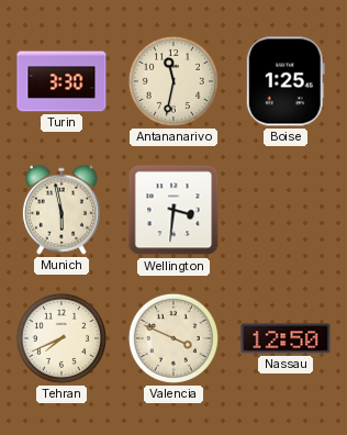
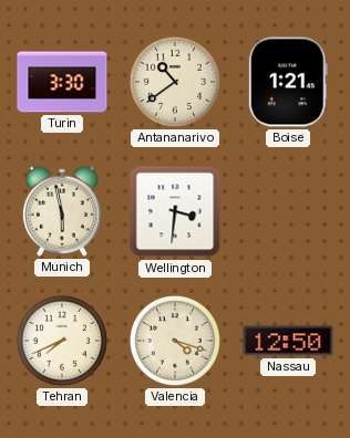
Antananarivo: 11:32 -> 10:39 (175, 82)
Boise: 1:25 -> 1:21 (288, 82)
Valencia: 3:49 -> 4:18 (175, 341)
